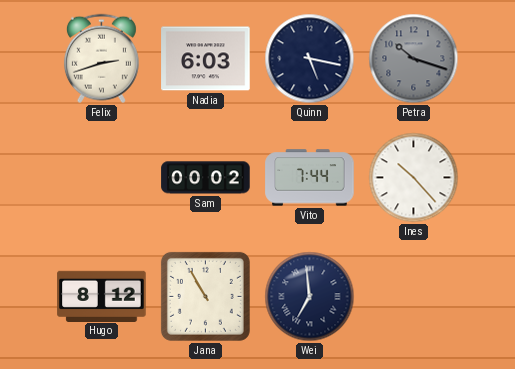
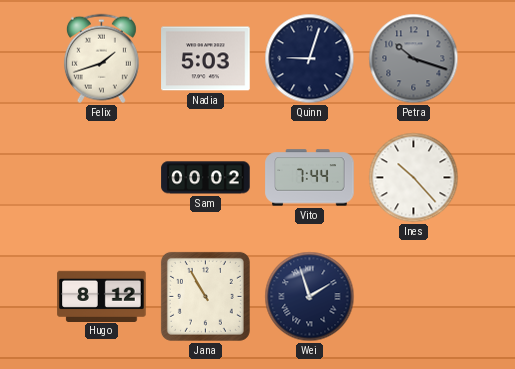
Felix: 2:42 -> 1:42 (101, 59)
Nadia: 6:03 -> 5:03 (206, 59)
Quinn: 5:17 -> 9:03 (310, 59)
Wei: 6:59 -> 1:57 (310, 297)
